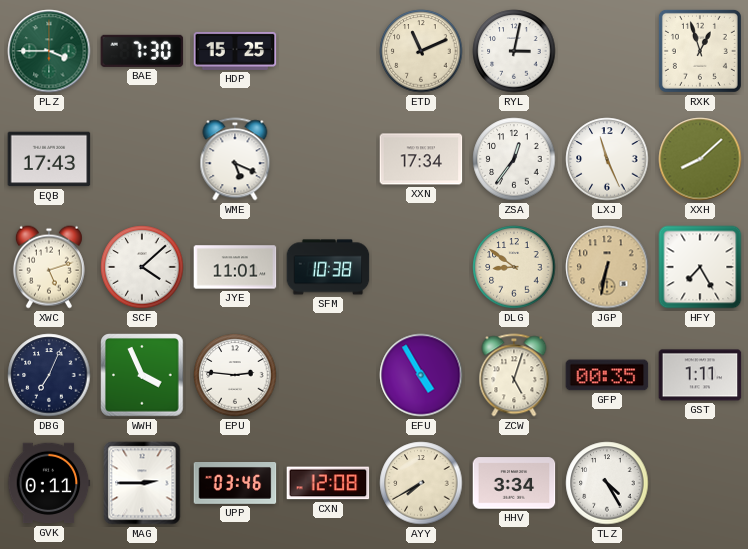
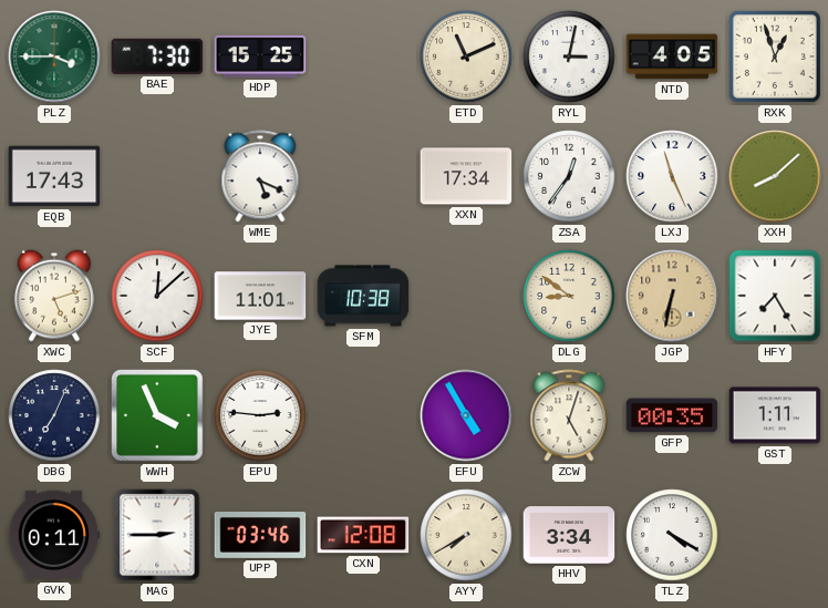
NTD: none -> 4:05 (672, 56)
SCF: 4:08 -> 12:08 (157, 296)
TLZ: 4:25 -> 4:20 (672, 535)
